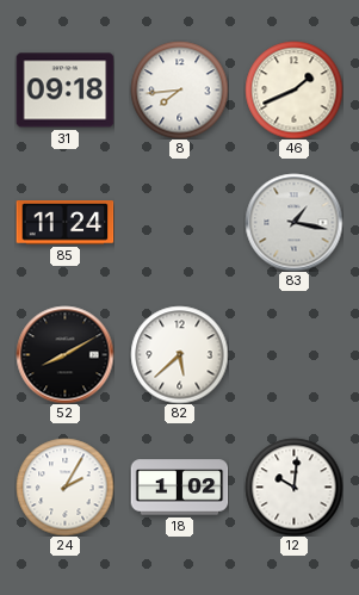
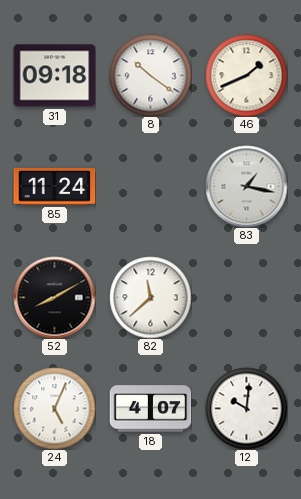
8: 7:44 -> 10:21 (150, 75)
82: 5:38 -> 11:38 (150, 297)
24: 2:05 -> 5:04 (54, 408)
18: 1:02 -> 4:07 (150, 409)
